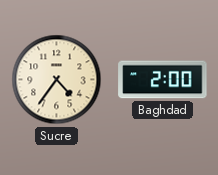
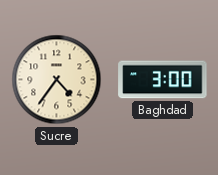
Baghdad: 2:00 -> 3:00 (163, 80)
